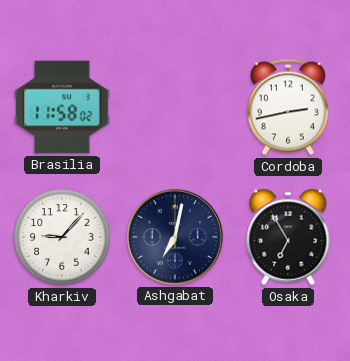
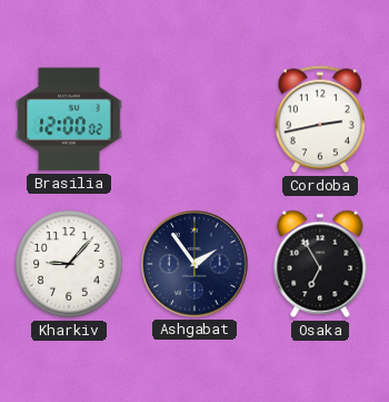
Brasilia: 11:58 -> 12:00 (69, 119)
Ashgabat: 7:02 -> 1:54 (194, 264)
